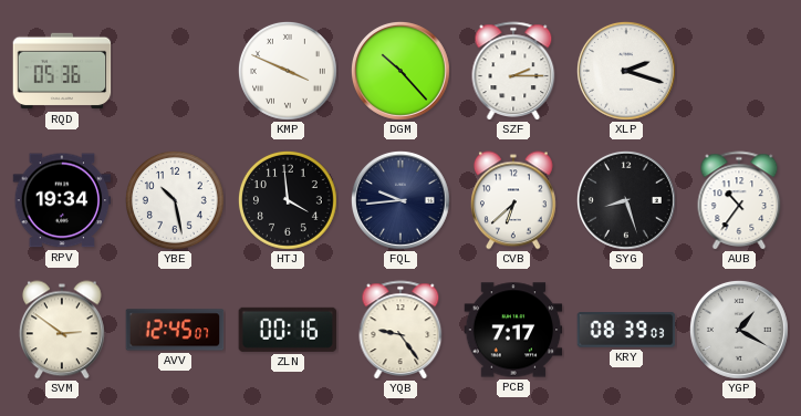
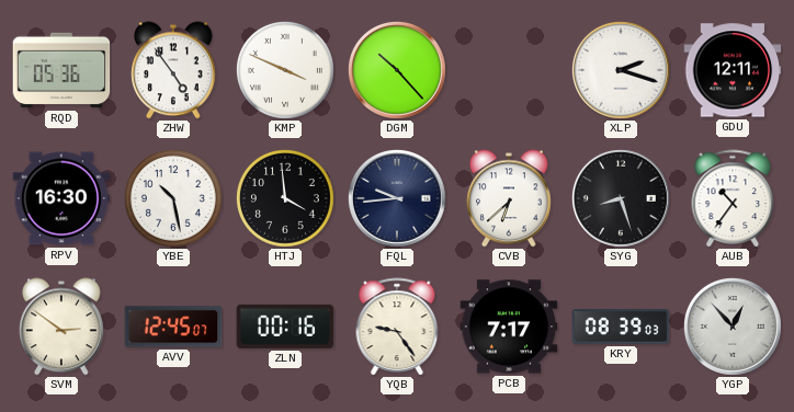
ZHW: none -> 4:54 (174, 70)
SZF: 2:15 -> none (513, 71)
GDU: none -> 12:11 (733, 70)
RPV: 19:34 -> 16:30 (61, 198)
YGP: 1:20 -> 12:53 (733, 327)
